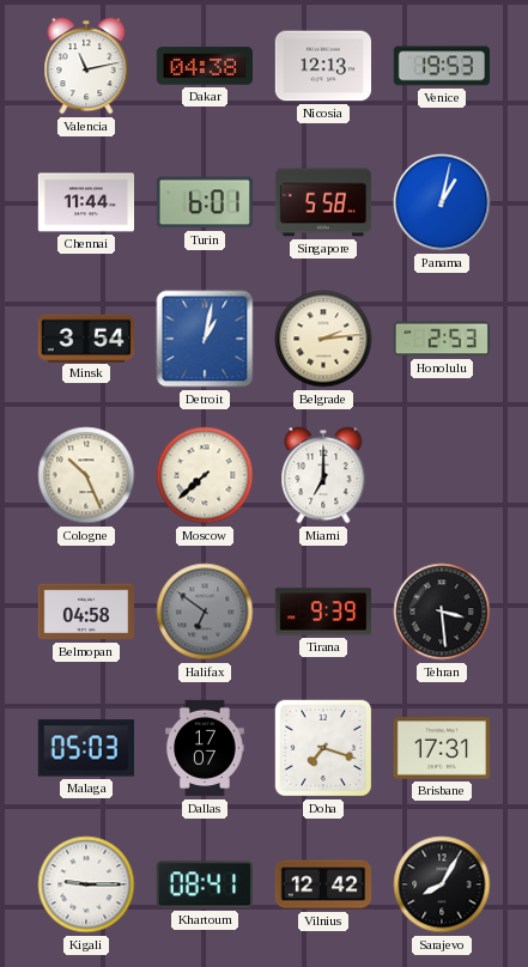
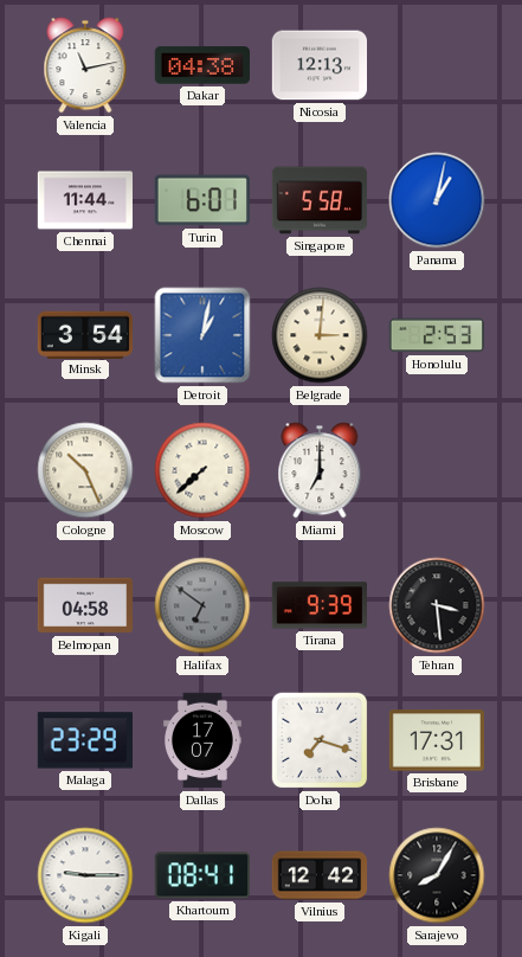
Venice: 19:53 -> none (441, 66)
Belgrade: 2:14 -> 3:01 (320, 335)
Malaga: 05:03 -> 23:29 (85, 740)
